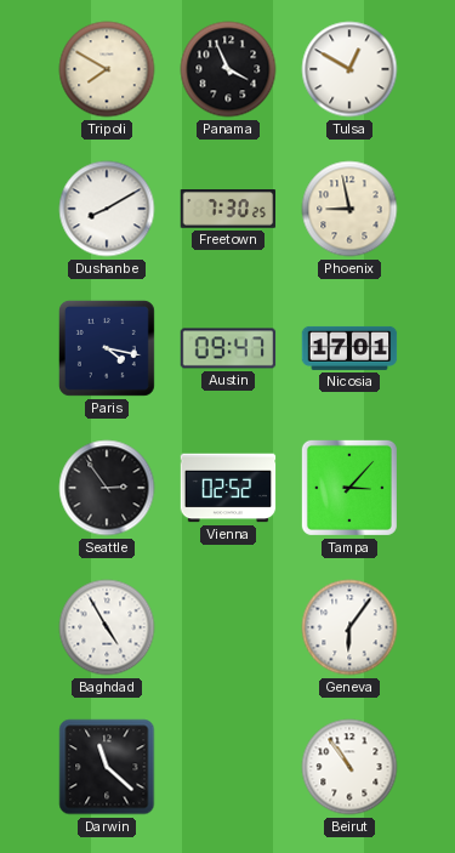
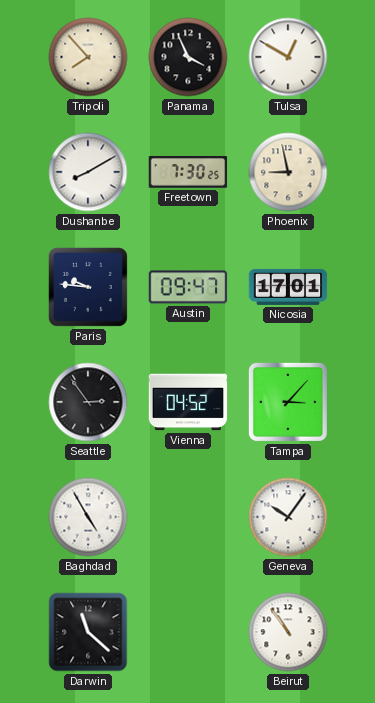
Tripoli: 7:50 -> 7:53 (88, 57)
Paris: 4:17 -> 9:46 (88, 287)
Vienna: 02:52 -> 04:52 (188, 402)
Geneva: 6:06 -> 10:06 (288, 517)
